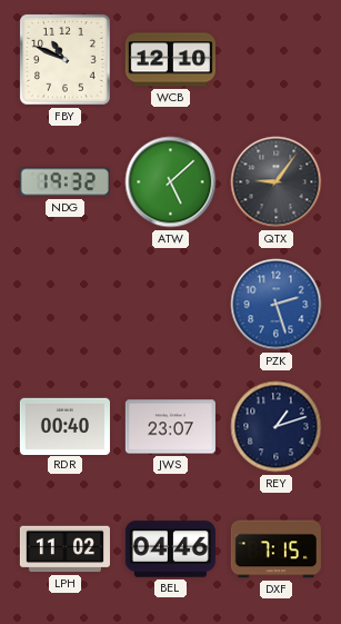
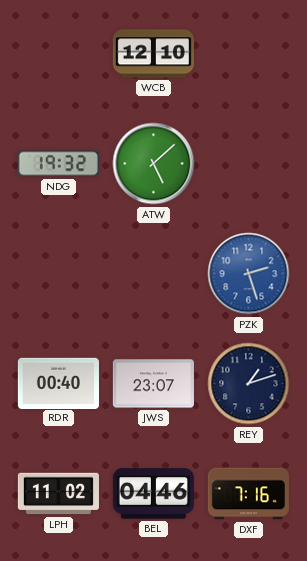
FBY: 10:49 -> none (66, 60)
QTX: 9:06 -> none (277, 182)
DXF: 7:15 -> 7:16 (248, 494)
